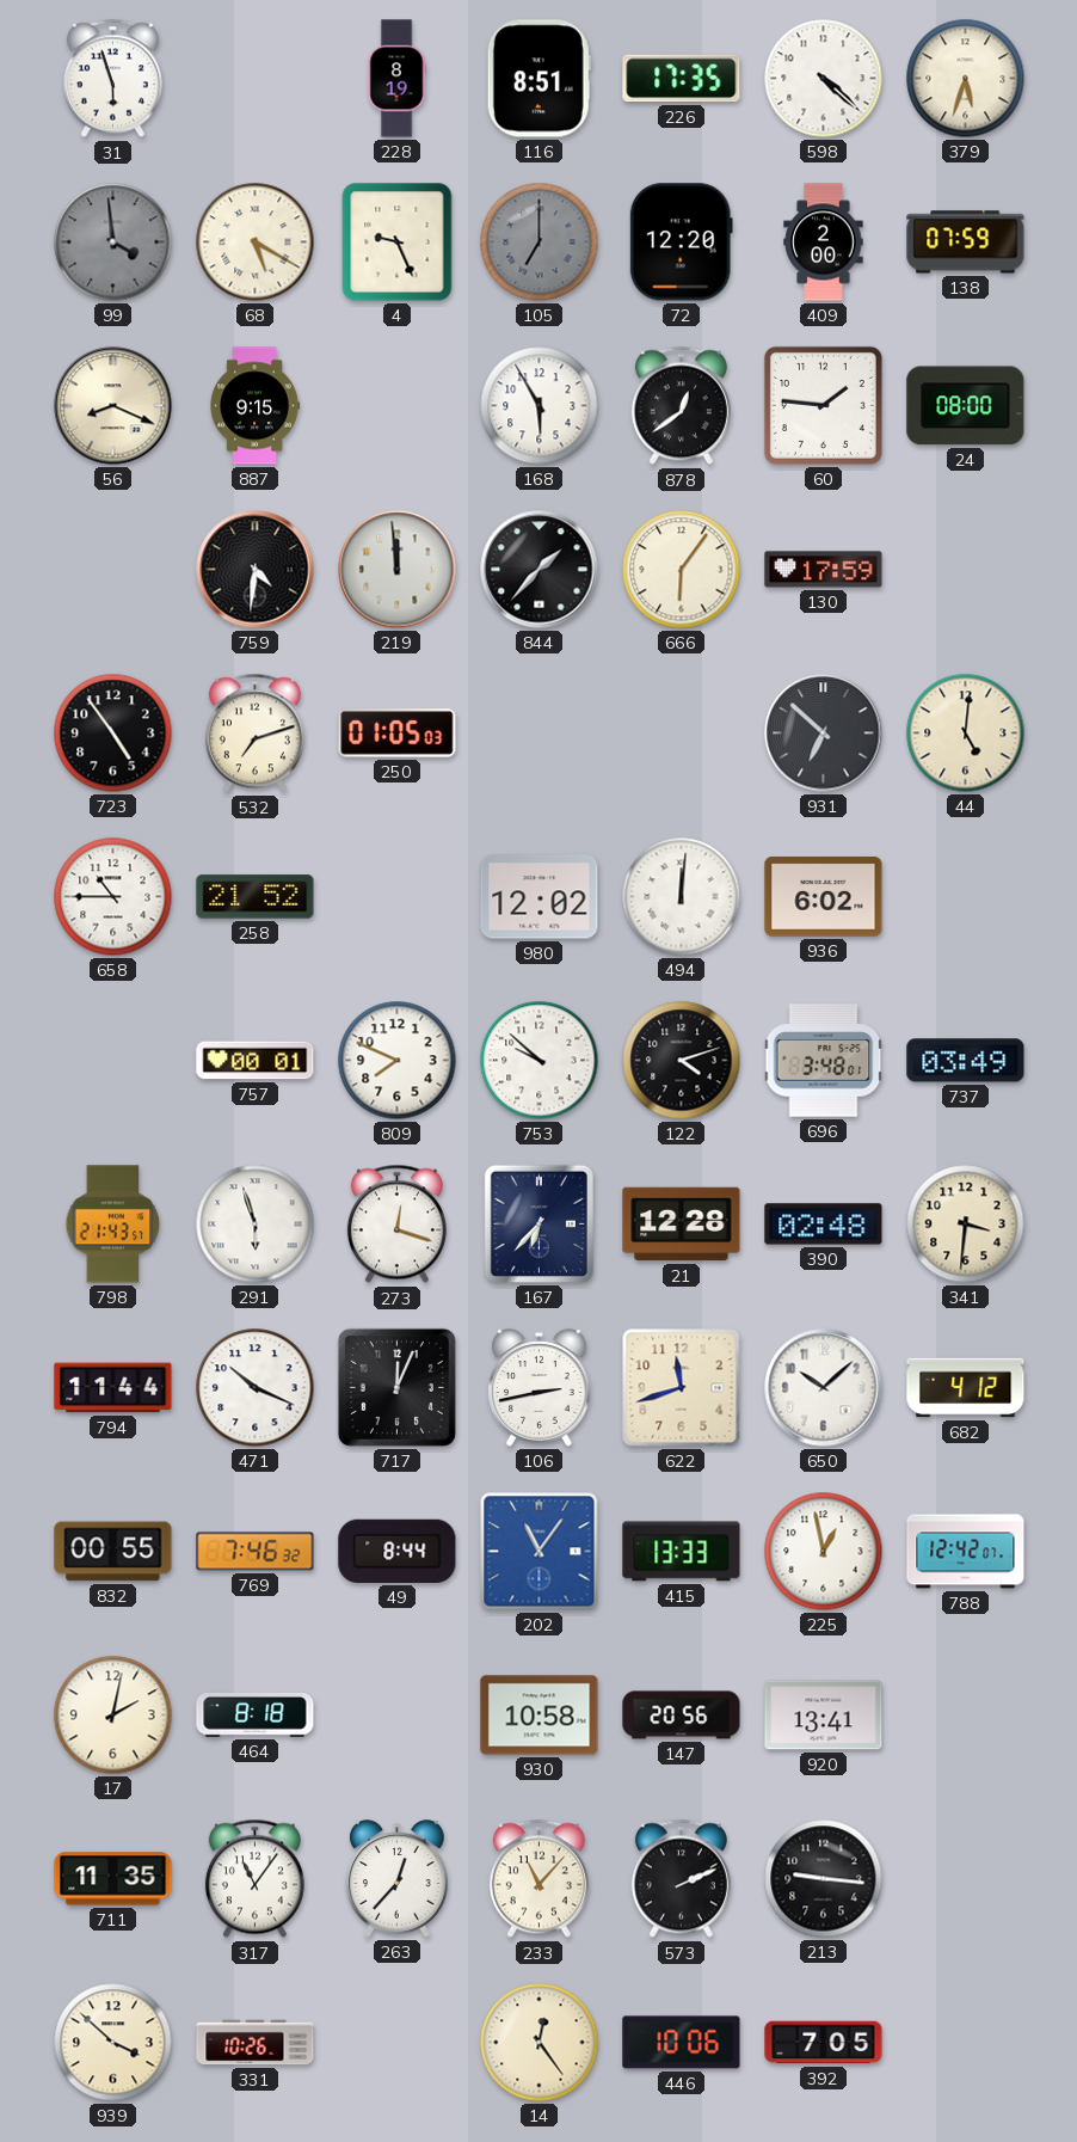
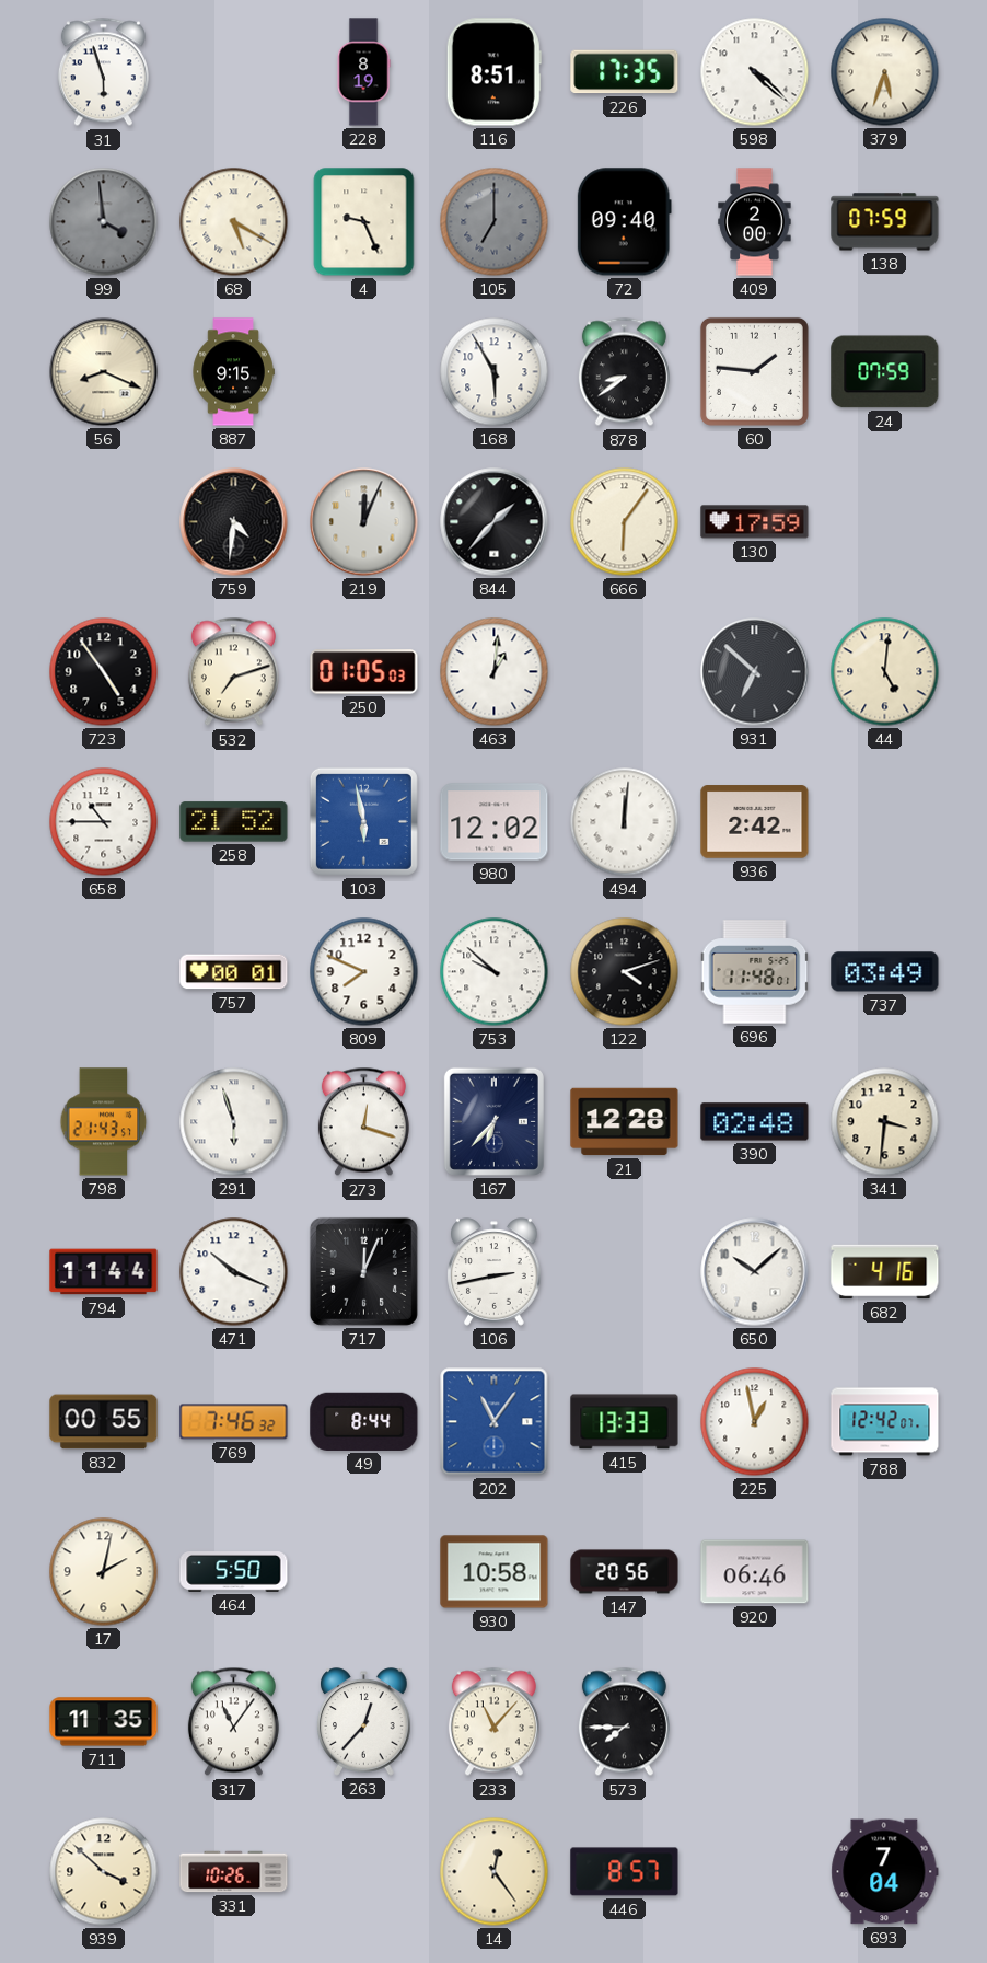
72: 12:20 -> 09:40 (624, 222)
878: 12:39 -> 8:39 (624, 372)
24: 08:00 -> 07:59 (885, 372)
219: 11:59 -> 12:04 (364, 522)
463: none -> 1:01 (495, 672)
103: none -> 5:58 (363, 821)
936: 6:02 -> 2:42 (755, 822)
696: 3:48 -> 11:48 (755, 972)
622: 11:42 -> none (682, 1388)
682: 4:12 -> 4:16 (885, 1272)
464: 8:18 -> 5:50 (234, 1572)
920: 13:41 -> 06:46 (755, 1572)
573: 2:11 -> 7:45 (624, 1722)
213: 9:16 -> none (824, 1879)
446: 10:06 -> 8:57 (625, 1872)
392: 7:05 -> none (824, 2043)
693: none -> 7:04 (885, 1872)
